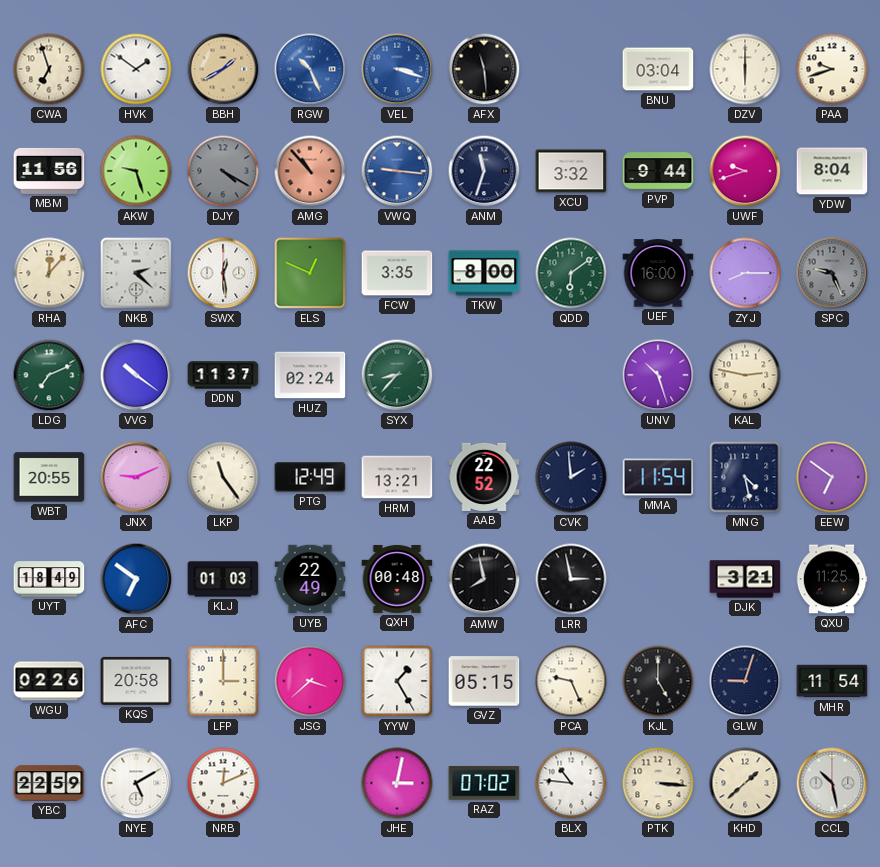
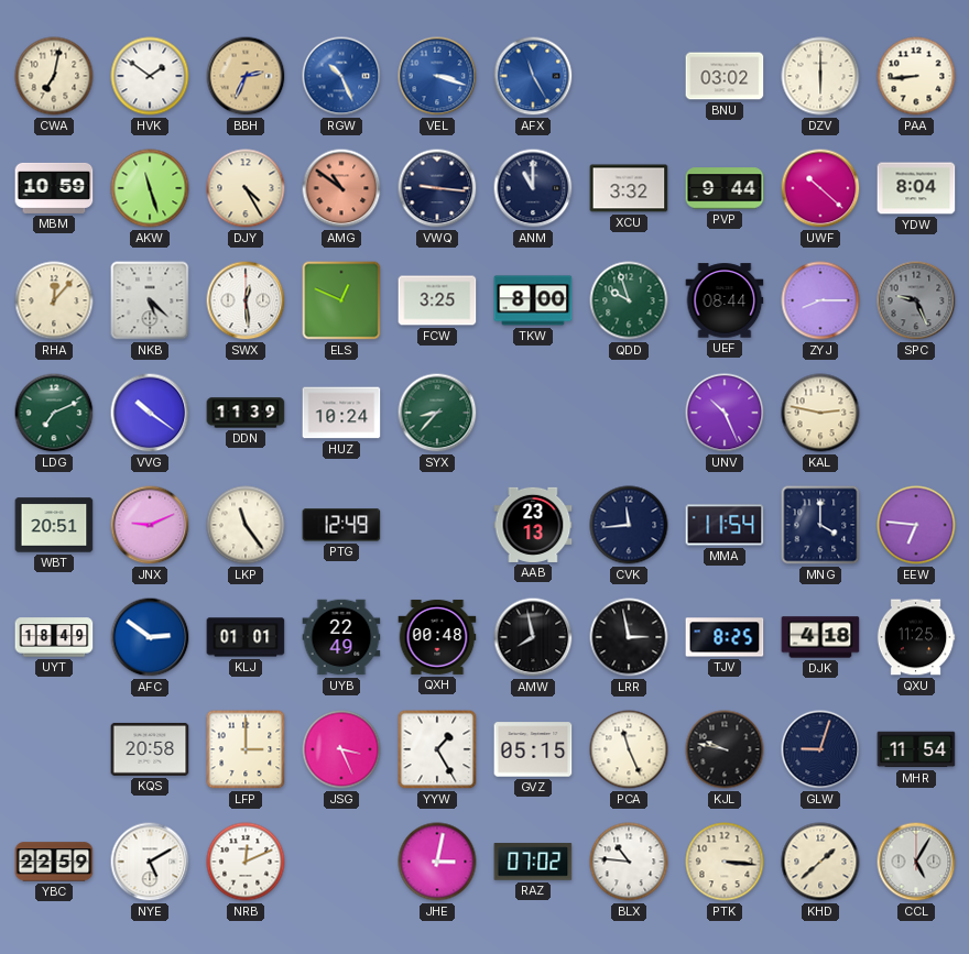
CWA: 6:57 -> 7:02 (54, 76)
BBH: 1:40 -> 2:34 (246, 76)
AFX: 11:29 -> 11:25 (533, 76)
AFX dial: black -> blue (533, 76)
BNU: 03:04 -> 03:02 (725, 76)
PAA: 9:42 -> 8:44 (916, 76)
MBM: 11:56 -> 10:59 (54, 188)
AKW: 9:27 -> 11:27 (150, 188)
DJY: 4:20 -> 4:25 (246, 188)
DJY dial: grey -> cream (246, 188)
AMG: 10:53 -> 10:51 (341, 188)
VWQ dial: blue -> navy (437, 188)
ANM: 11:33 -> 11:00 (533, 188)
UWF: 9:42 -> 10:22 (820, 188)
NKB: 2:22 -> 5:22 (150, 300)
FCW: 3:35 -> 3:25 (437, 300)
QDD: 6:09 -> 9:57 (629, 300)
UEF: 16:00 -> 08:44 (725, 300)
DDN: 11:37 -> 11:39 (246, 413)
HUZ: 02:24 -> 10:24 (341, 413)
UNV: 10:27 -> 10:26 (725, 413)
WBT: 20:55 -> 20:51 (54, 525)
HRM: 13:21 -> none (397, 477)
AAB: 22:52 -> 23:13 (533, 525)
CVK: 1:59 -> 11:44 (629, 525)
MNG: 4:28 -> 4:00 (820, 525)
EEW: 6:51 -> 6:46 (916, 525)
AFC: 6:51 -> 2:51 (150, 637)
KLJ: 01:03 -> 01:01 (246, 637)
TJV: none -> 8:25 (725, 637)
DJK: 3:21 -> 4:18 (820, 637)
WGU: 02:26 -> none (49, 681)
JSG: 3:38 -> 3:26 (341, 749)
PCA: 9:26 -> 11:26 (629, 749)
KJL: 5:00 -> 9:47 (725, 749)
CCL: 10:28 -> 5:05 (916, 862)
